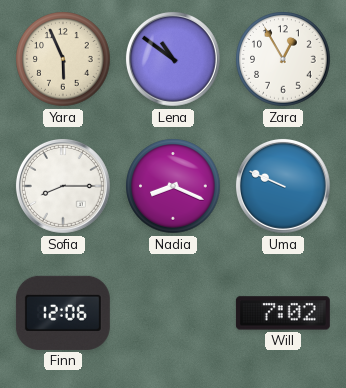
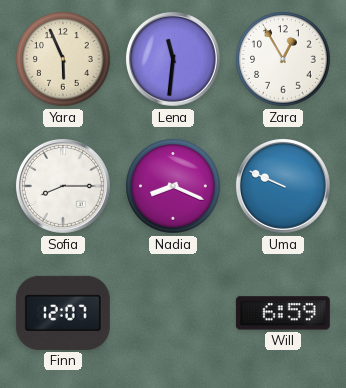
Lena: 10:51 -> 11:31 (173, 59)
Finn: 12:06 -> 12:07 (63, 313)
Will: 7:02 -> 6:59 (283, 313)
